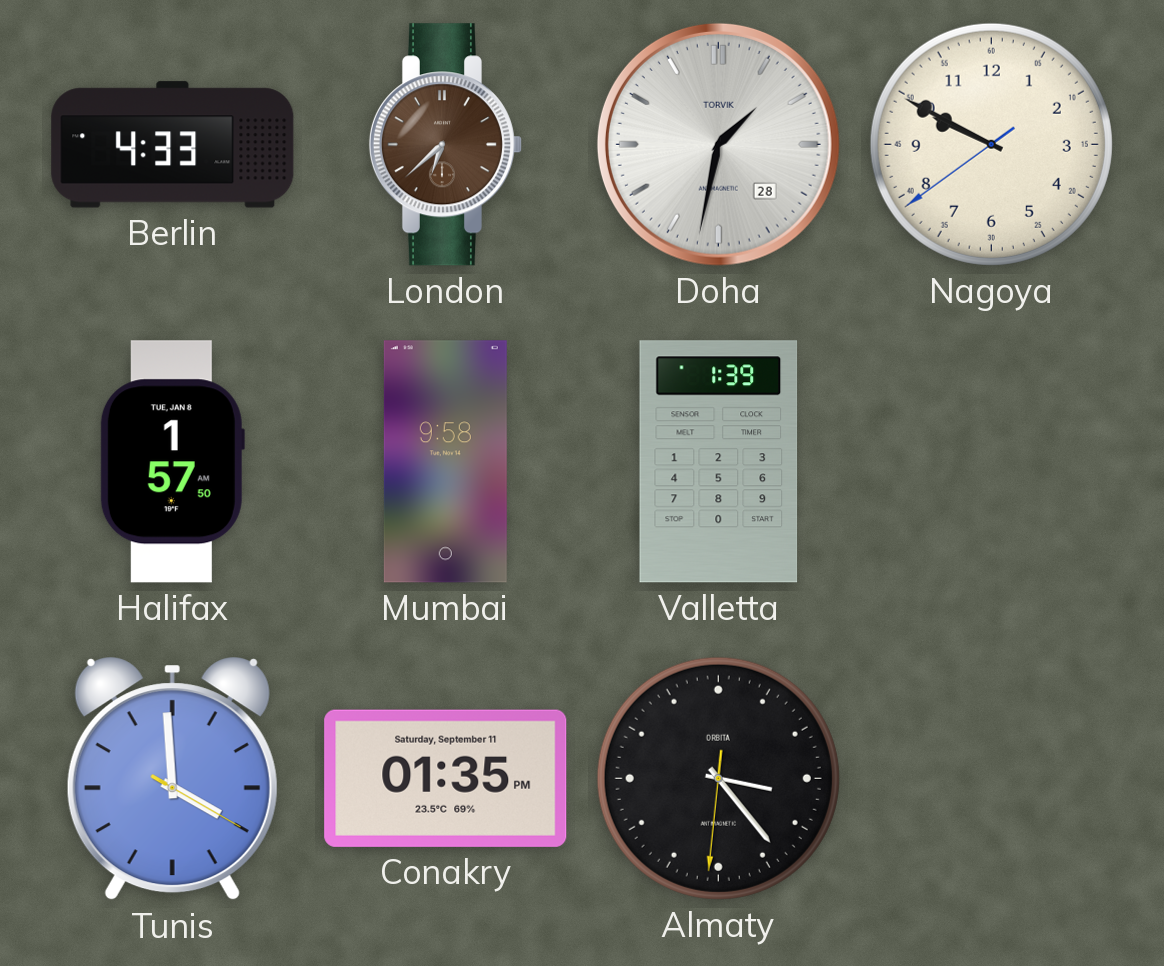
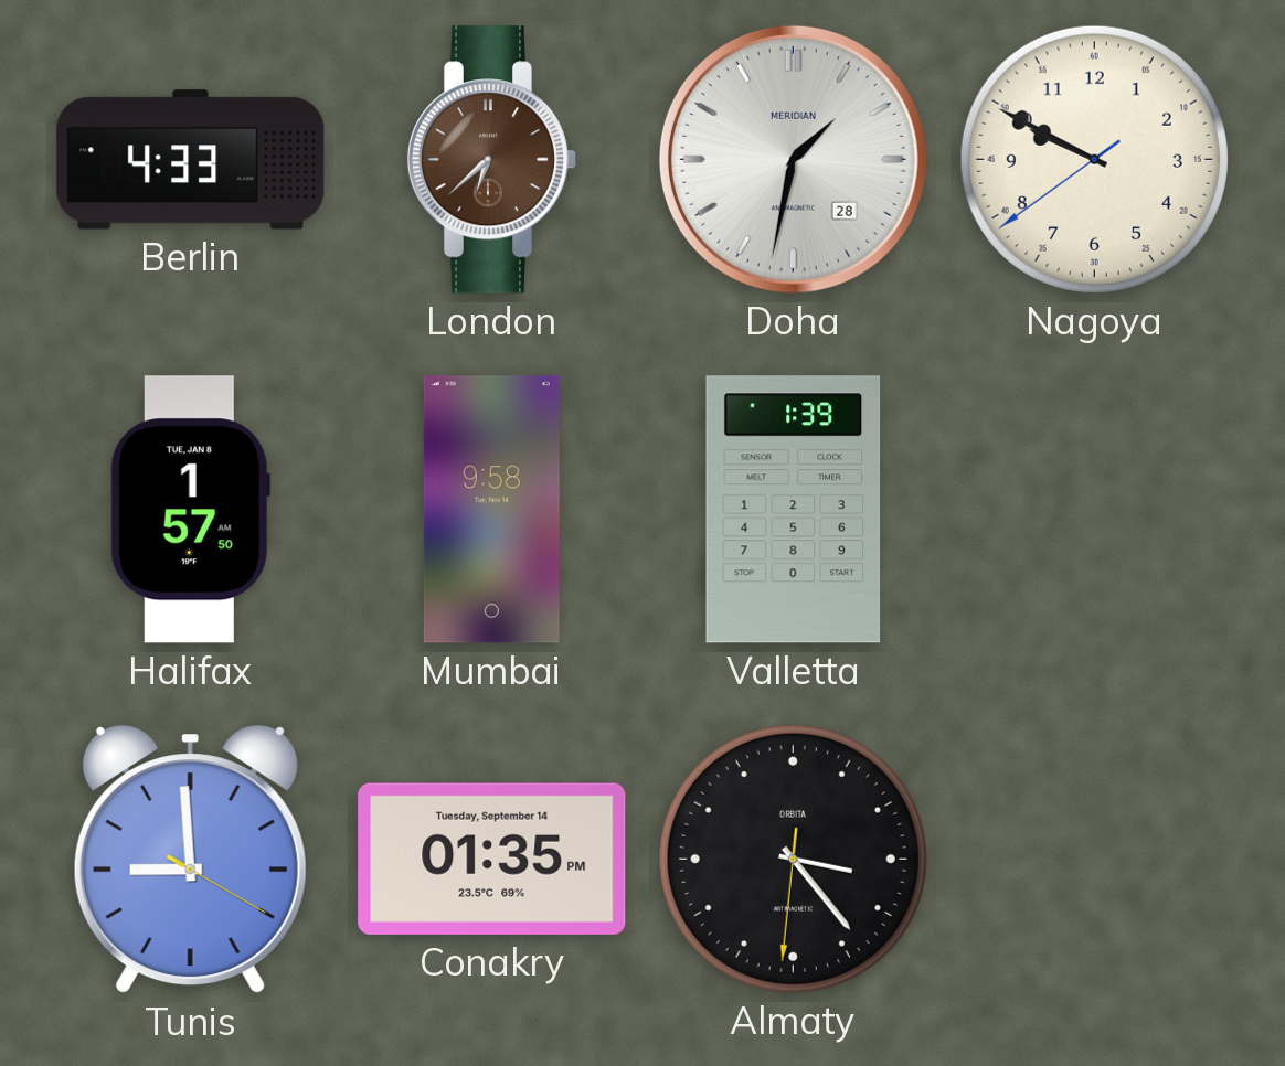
Doha brand: TORVIK -> MERIDIAN (793, 159)
Tunis: 3:59 -> 8:59 (190, 860)
Conakry date: Saturday, September 11 -> Tuesday, September 14 (492, 859)
